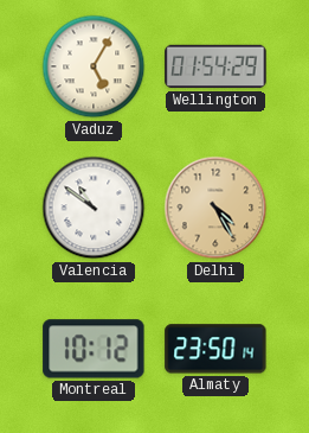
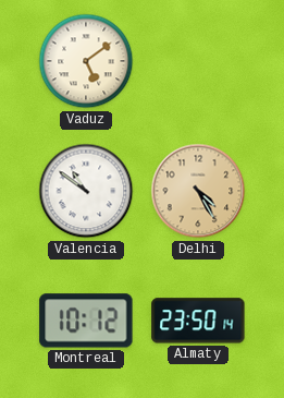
Vaduz: 5:05 -> 5:09 (86, 61)
Wellington: 01:54 -> none (215, 66)
